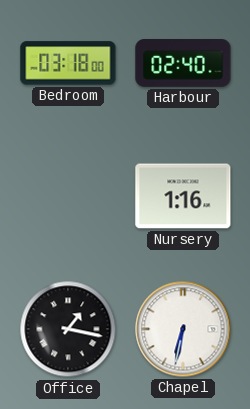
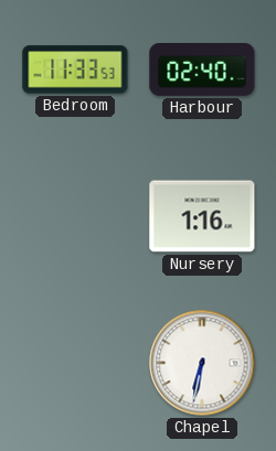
Bedroom: 03:18 -> 11:33 (75, 69)
Office: 1:17 -> none (68, 329)
